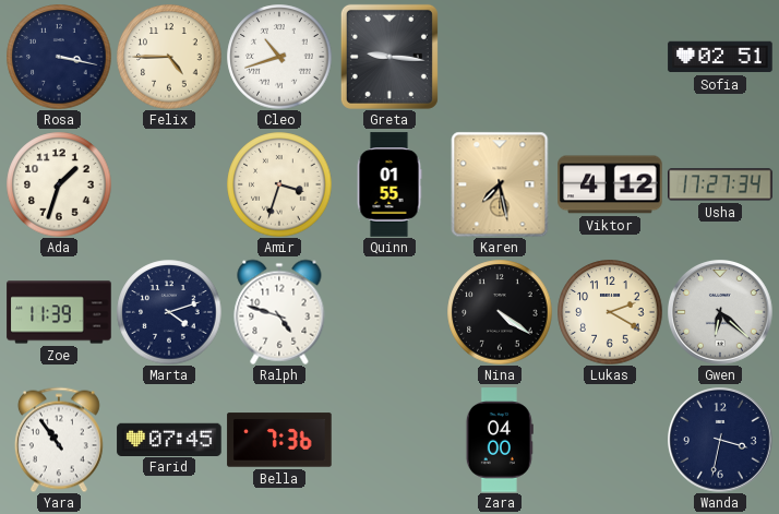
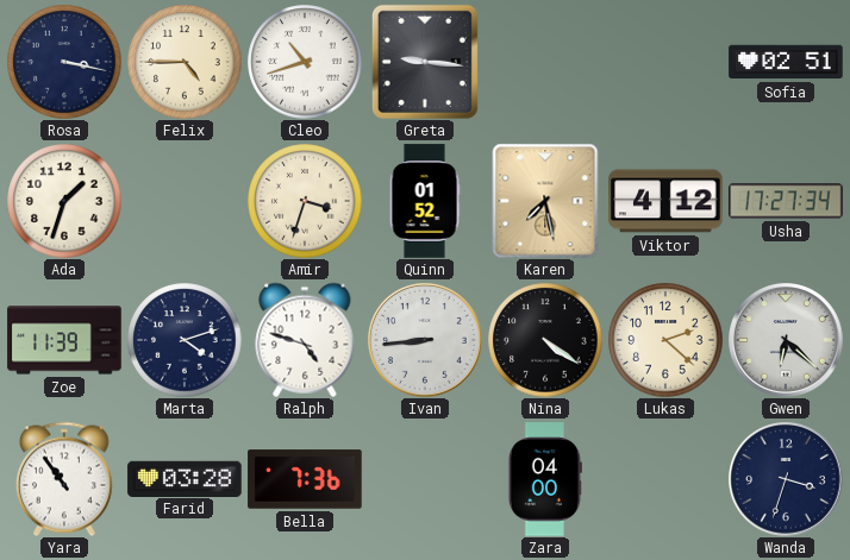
Quinn: 01:55 -> 01:52 (425, 201)
Ivan: none -> 8:44 (426, 341)
Lukas: 2:20 -> 2:22 (665, 340)
Farid: 07:45 -> 03:28 (185, 478)
Wanda: 3:32 -> 3:33 (787, 480)
